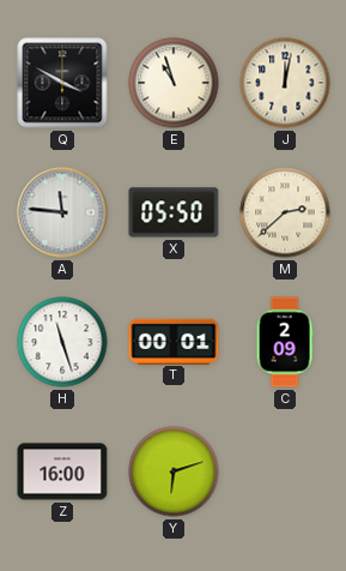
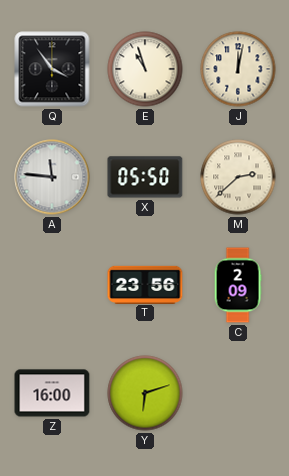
Q: 3:50 -> 3:54 (52, 69)
H: 11:27 -> none (62, 342)
T: 00:01 -> 23:56 (145, 284)
